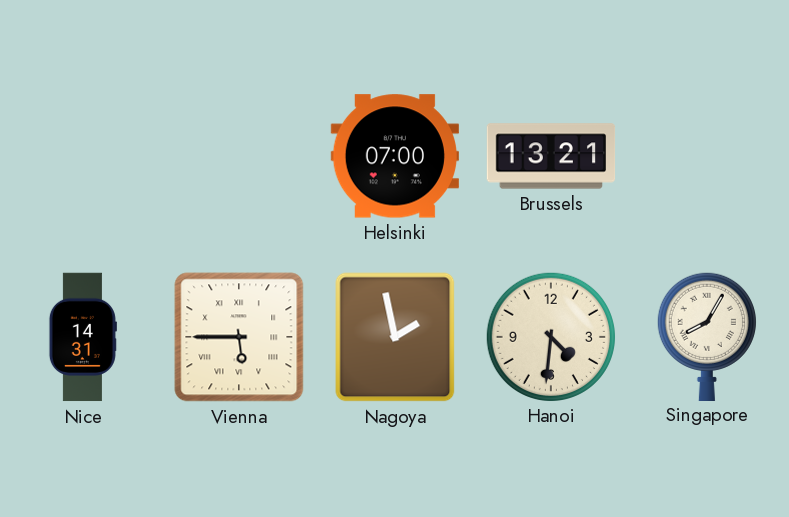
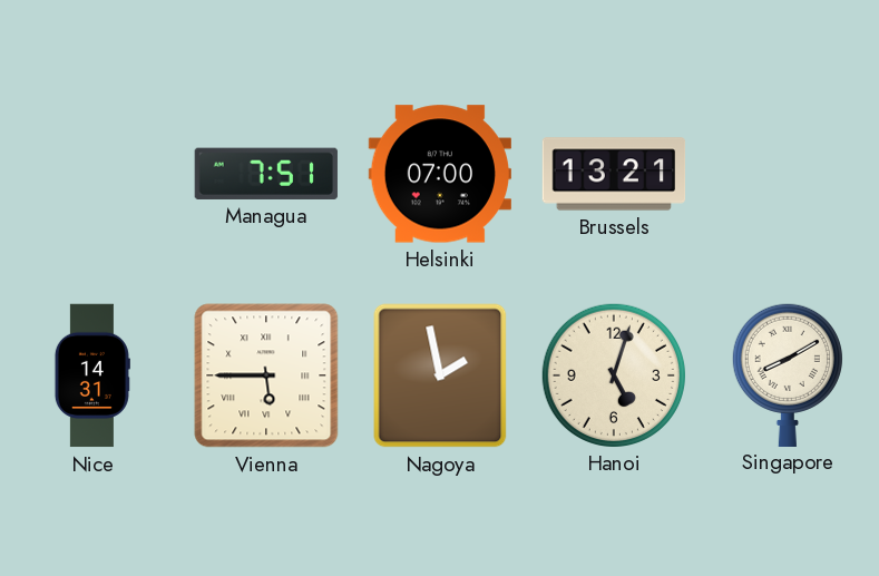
Managua: none -> 7:51 (266, 174)
Hanoi: 4:31 -> 5:03 (613, 374)
Singapore: 8:05 -> 8:10 (788, 374)
